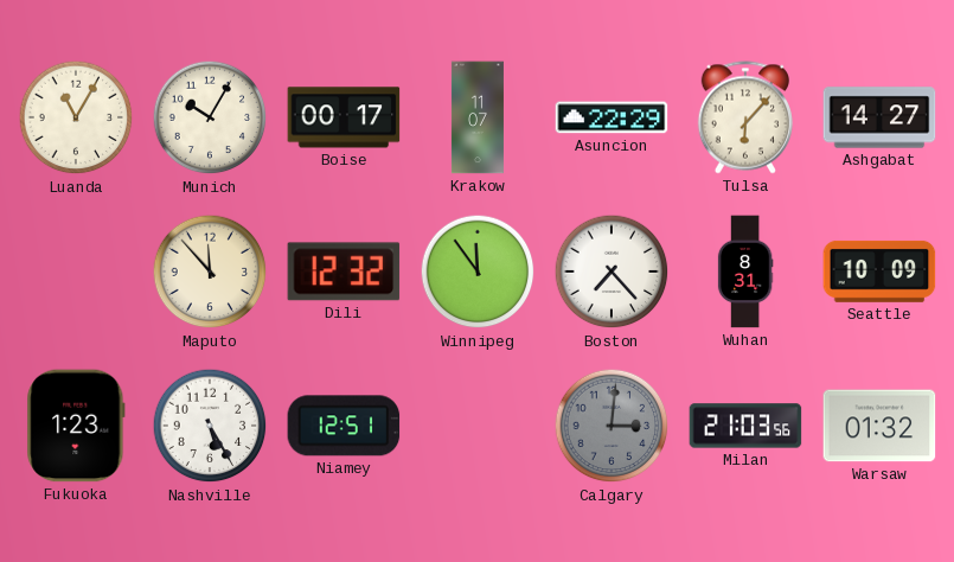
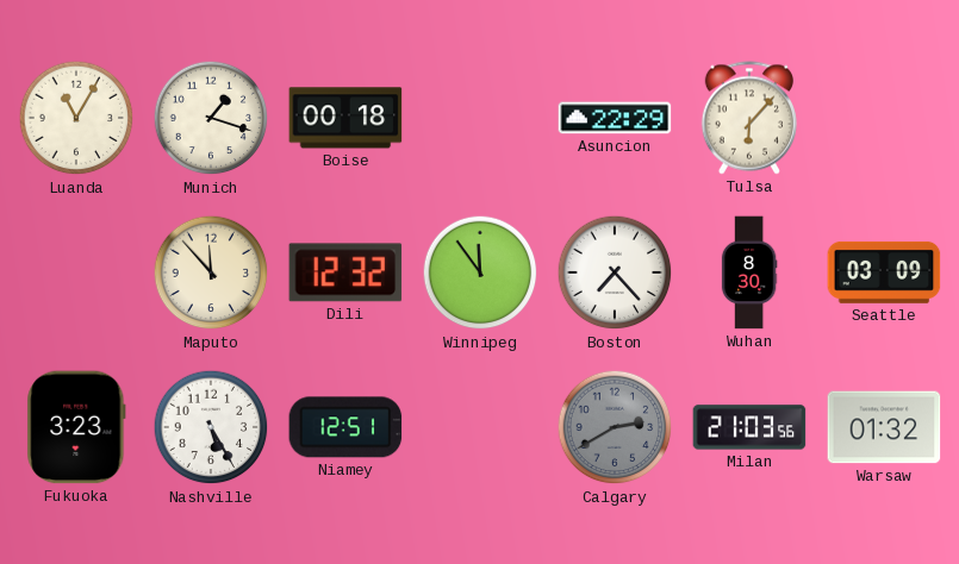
Munich: 10:05 -> 1:18 (211, 118)
Boise: 00:17 -> 00:18 (345, 118)
Krakow: 11:07 -> none (478, 117)
Ashgabat: 14:27 -> none (879, 117)
Wuhan: 8:31 -> 8:30 (749, 272)
Seattle: 10:09 -> 03:09 (884, 272)
Fukuoka: 1:23 -> 3:23 (76, 427)
Calgary: 3:01 -> 2:40 (615, 427)
